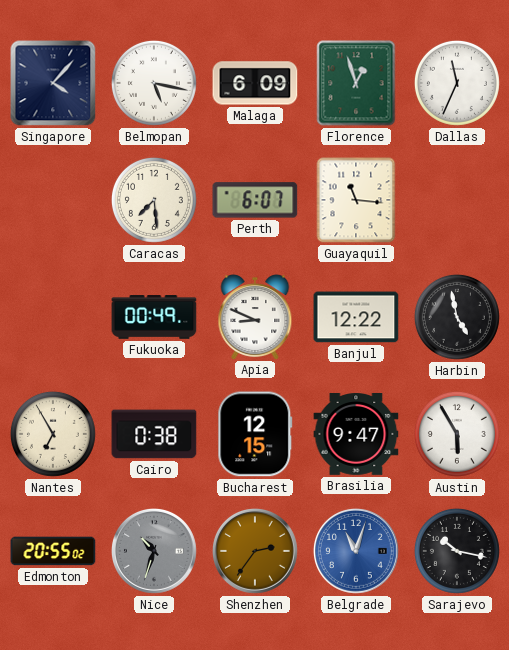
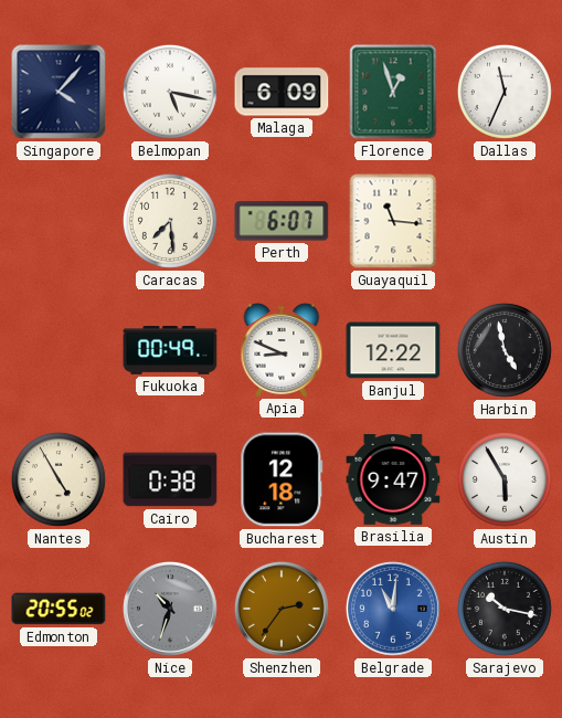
Nantes: 6:55 -> 4:55 (59, 479)
Bucharest: 12:15 -> 12:18 (282, 479)
Belgrade: 11:03 -> 11:01 (393, 609)
